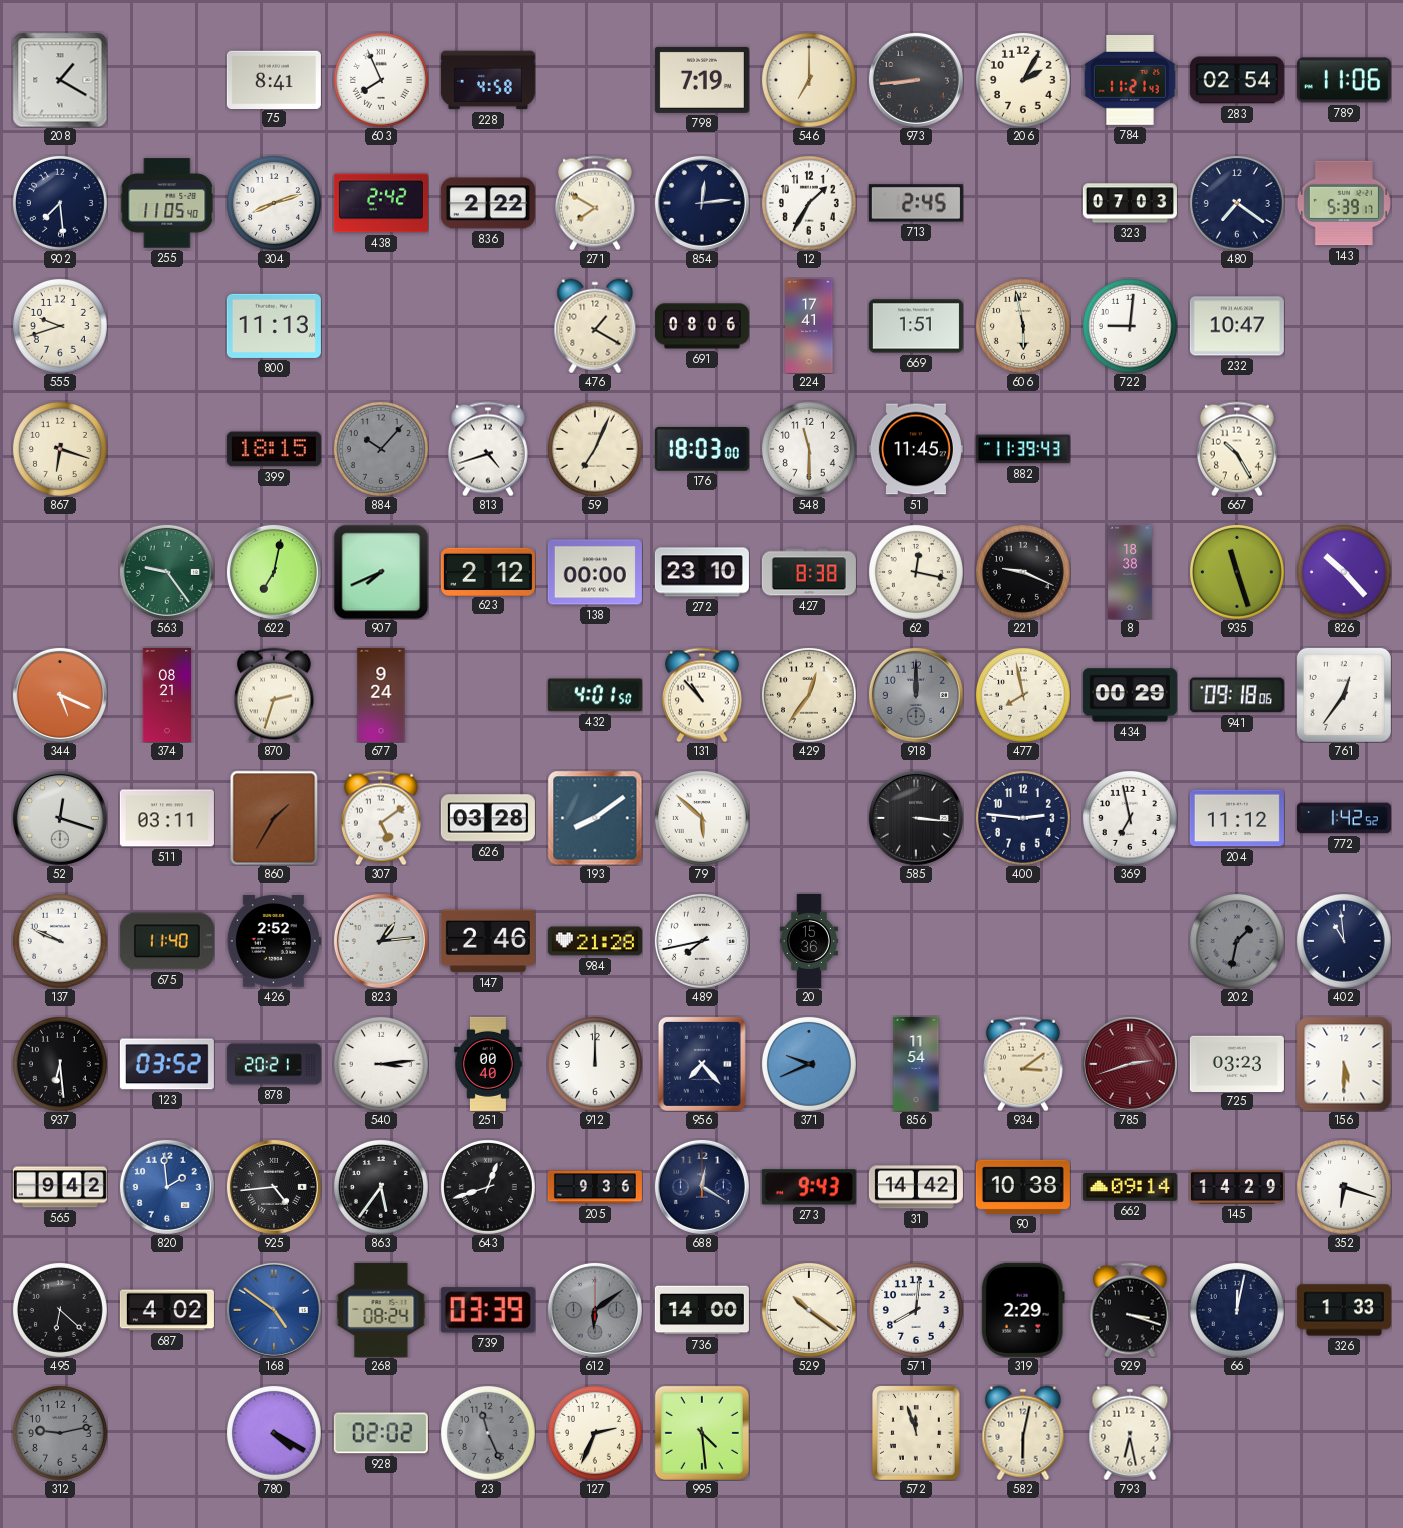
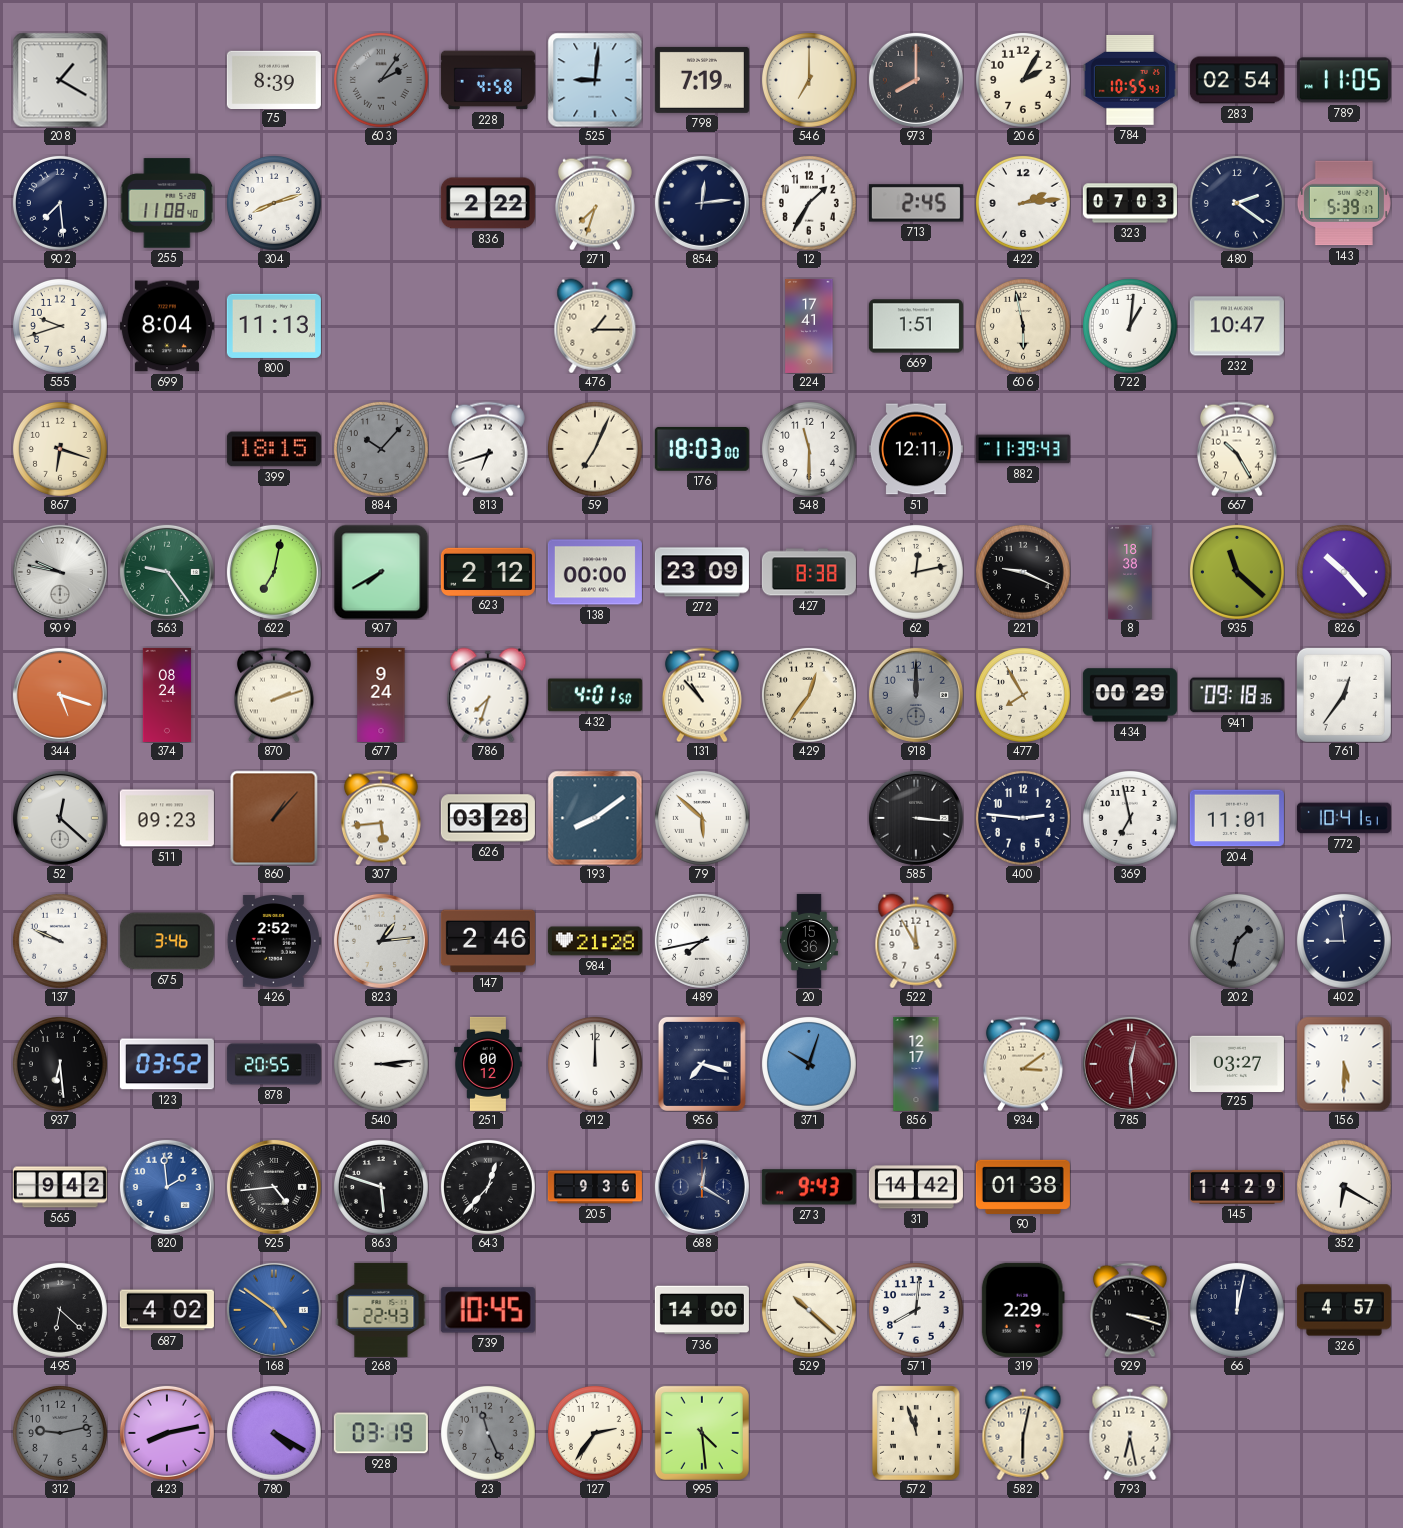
75: 8:41 -> 8:39 (274, 79)
603: 7:56 -> 2:06 (381, 80)
603 dial: white -> grey (381, 80)
525: none -> 9:01 (595, 80)
973: 8:44 -> 8:00 (916, 80)
784: 11:21 -> 10:55 (1130, 80)
789: 11:06 -> 11:05 (1344, 80)
255: 11:05 -> 11:08 (167, 203)
438: 2:42 -> none (381, 203)
271: 7:50 -> 7:33 (595, 203)
422: none -> 2:14 (1023, 203)
480: 7:21 -> 2:21 (1237, 203)
699: none -> 8:04 (167, 326)
476: 1:20 -> 1:15 (595, 326)
691: 08:06 -> none (702, 326)
722: 9:01 -> 1:01 (1130, 326)
813: 4:42 -> 6:42 (488, 449)
51: 11:45 -> 12:11 (916, 449)
909: none -> 9:47 (60, 572)
907: 7:41 -> 7:40 (381, 572)
272: 23:10 -> 23:09 (702, 572)
62: 12:17 -> 12:13 (916, 572)
935: 11:27 -> 11:22 (1237, 572)
344: 5:19 -> 5:18 (60, 695)
374: 08:21 -> 08:24 (167, 695)
870: 2:33 -> 2:12 (274, 695)
786: none -> 7:33 (488, 695)
477: 7:58 -> 7:55 (1023, 695)
941: 09:18:06 -> 09:18:36 (1237, 695)
52: 12:18 -> 12:22 (60, 818)
511: 03:11 -> 09:23 (167, 818)
860: 1:35 -> 1:07 (274, 818)
307: 5:09 -> 5:44 (381, 818)
204: 11:12 -> 11:01 (1237, 818)
772: 1:42 -> 10:41 (1344, 818)
675: 11:40 -> 3:46 (167, 941)
522: none -> 11:55 (916, 941)
402: 10:59 -> 8:59 (1344, 941)
878: 20:21 -> 20:55 (274, 1064)
251: 00:40 -> 00:12 (489, 1064)
956: 7:23 -> 7:18 (702, 1064)
371: 9:41 -> 10:03 (809, 1064)
856: 11:54 -> 12:17 (916, 1064)
785: 2:42 -> 12:29 (1130, 1064)
725: 03:23 -> 03:27 (1237, 1063)
863: 5:36 -> 5:48 (381, 1187)
643: 12:42 -> 12:37 (488, 1187)
90: 10:38 -> 01:38 (1023, 1187)
662: 09:14 -> none (1130, 1187)
352: 6:18 -> 6:20 (1344, 1187)
268: 08:24 -> 22:43 (381, 1310)
739: 03:39 -> 10:45 (488, 1310)
612: 6:09 -> none (595, 1310)
529: 10:21 -> 10:22 (809, 1310)
326: 1:33 -> 4:57 (1344, 1310)
423: none -> 8:13 (167, 1433)
928: 02:02 -> 03:19 (381, 1433)
127: 2:34 -> 2:36 (595, 1433)
